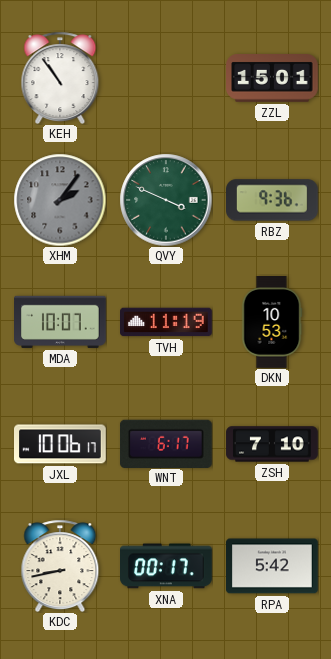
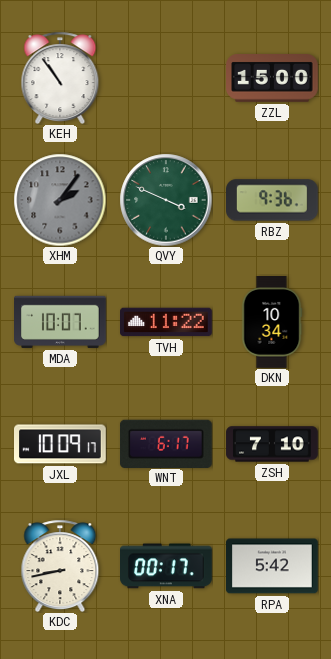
ZZL: 15:01 -> 15:00 (273, 79)
TVH: 11:19 -> 11:22 (167, 322)
DKN: 10:53 -> 10:34 (272, 322)
JXL: 10:06 -> 10:09 (61, 444)
